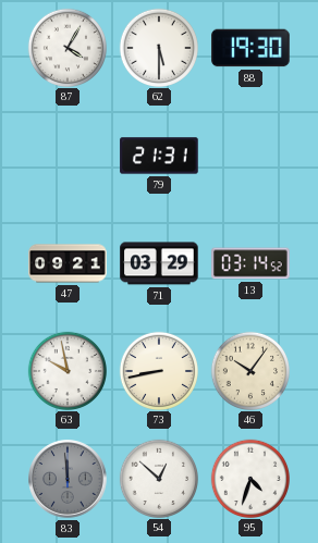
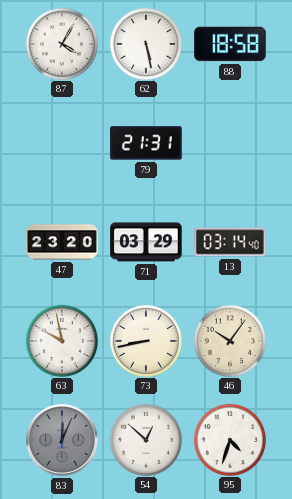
62: 5:30 -> 5:28 (145, 43)
88: 19:30 -> 18:58 (230, 44)
47: 09:21 -> 23:20 (62, 242)
13: 03:14:52 -> 03:14:40 (230, 242)
83: 11:59 -> 12:04 (62, 440)
